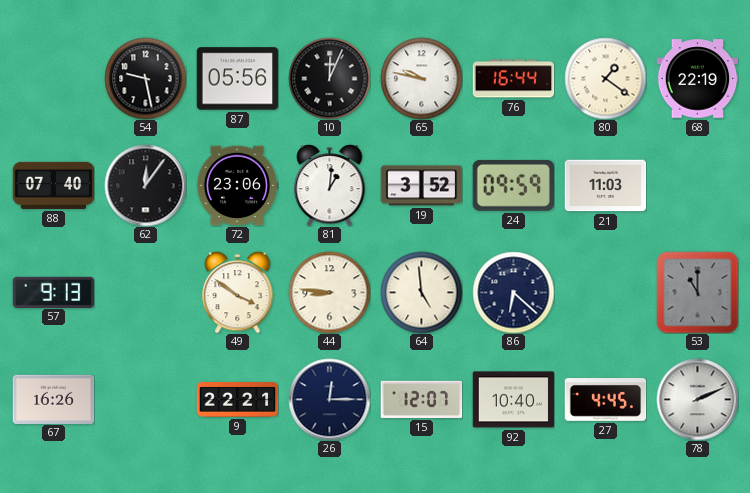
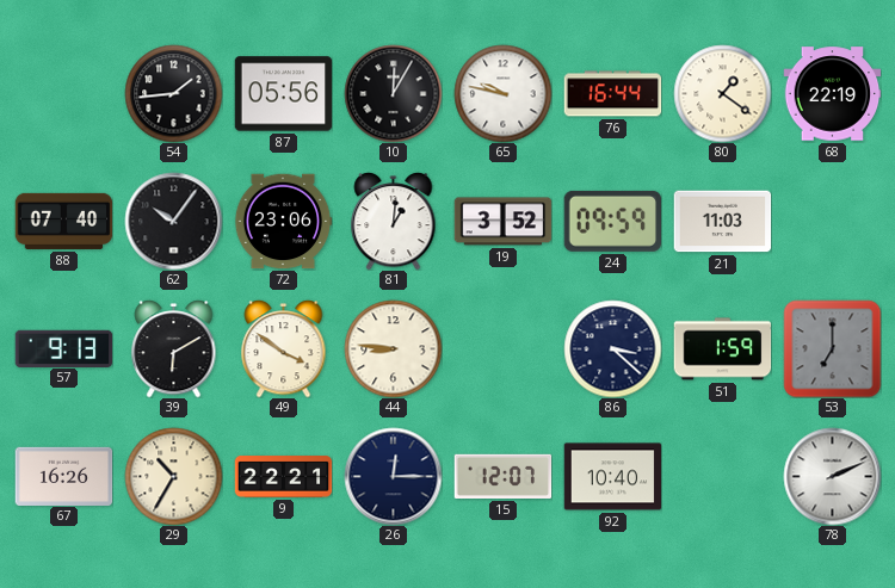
54: 9:28 -> 1:44 (173, 93)
10: 12:04 -> 12:05 (393, 93)
62: 12:06 -> 10:06 (173, 221)
39: none -> 6:10 (174, 349)
64: 4:59 -> none (421, 292)
86: 6:22 -> 3:22 (612, 348)
51: none -> 1:59 (722, 349)
53: 11:00 -> 7:00 (832, 348)
29: none -> 10:35 (173, 476)
27: 4:45 -> none (605, 400)
